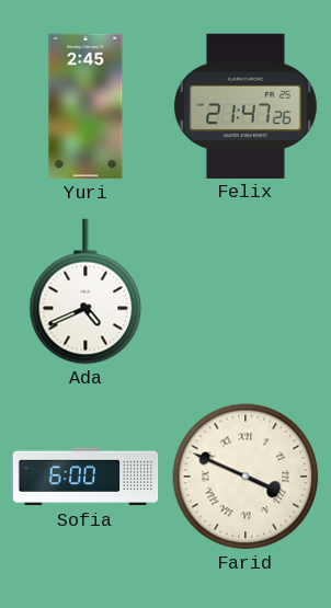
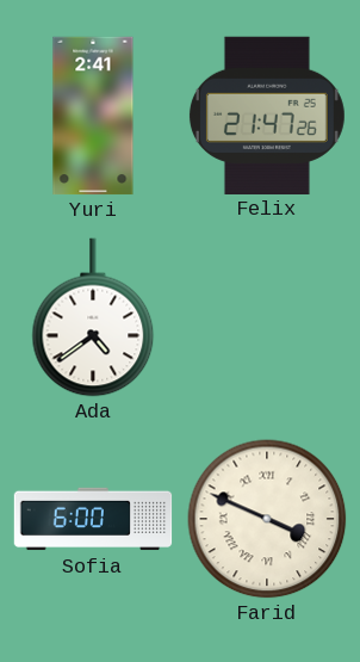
Yuri: 2:45 -> 2:41 (93, 116)
Ada: 4:41 -> 4:39 (93, 317)
